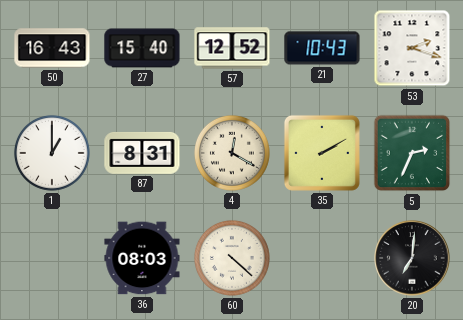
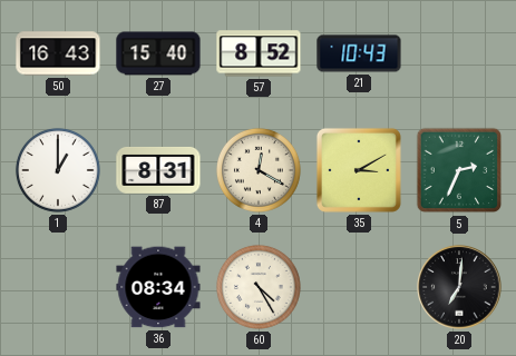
57: 12:52 -> 8:52 (259, 53)
53: 2:18 -> none (412, 48)
35: 2:10 -> 3:10 (359, 170)
36: 08:03 -> 08:34 (158, 287)
60: 4:22 -> 4:25 (259, 287)
